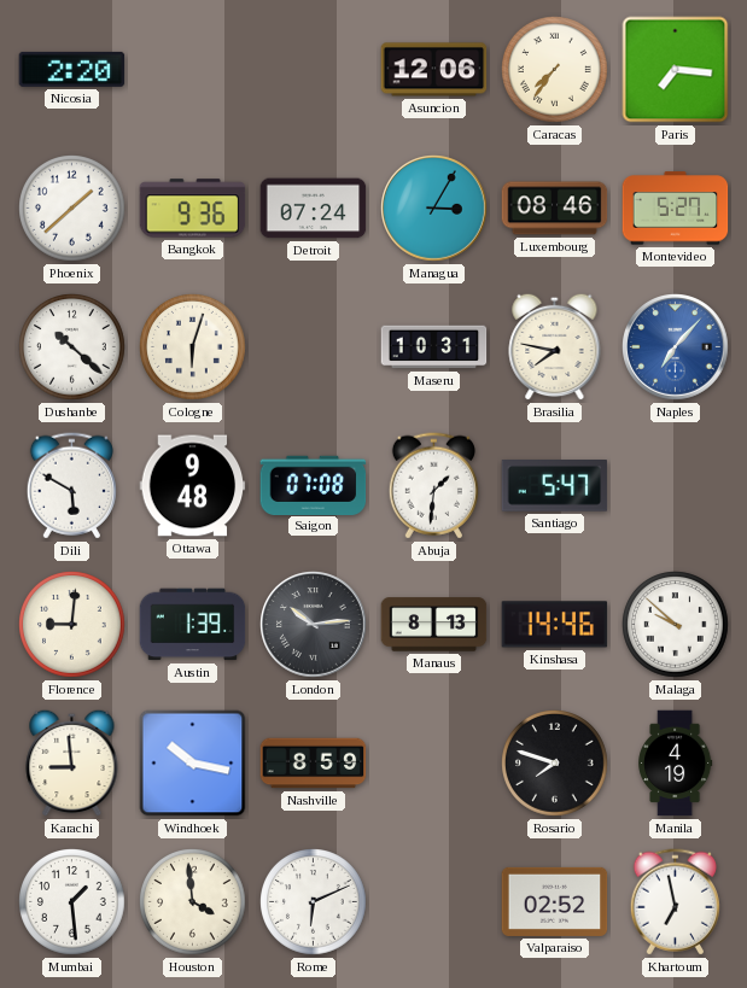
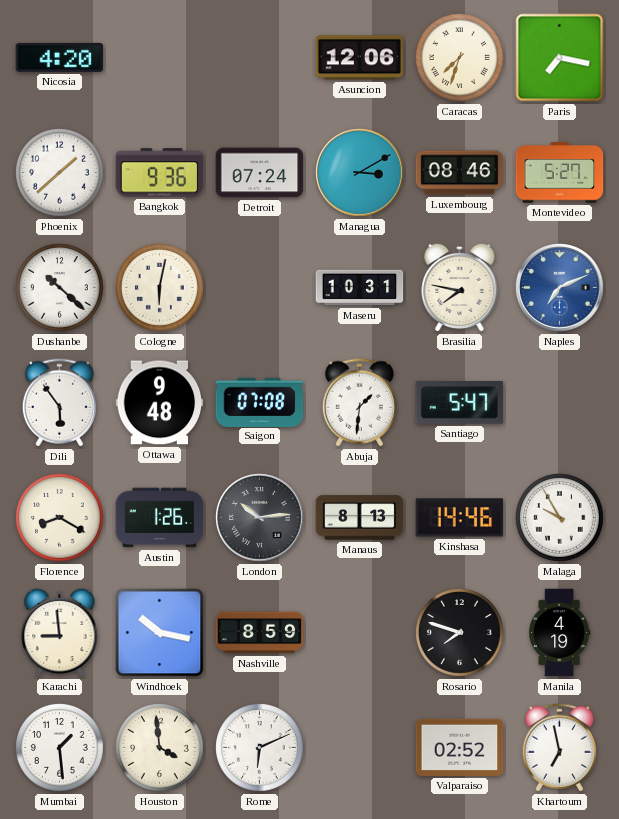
Nicosia: 2:20 -> 4:20 (60, 57)
Caracas: 7:36 -> 7:33 (460, 58)
Paris: 7:16 -> 7:17 (560, 58)
Managua: 3:05 -> 3:10 (360, 173)
Cologne: 6:03 -> 6:02 (160, 288)
Naples: 7:07 -> 7:11 (560, 288)
Dili: 5:50 -> 5:54 (59, 403)
Florence: 9:01 -> 8:20 (60, 518)
Austin: 1:39 -> 1:26 (160, 518)
Malaga: 9:52 -> 9:55 (560, 518)
